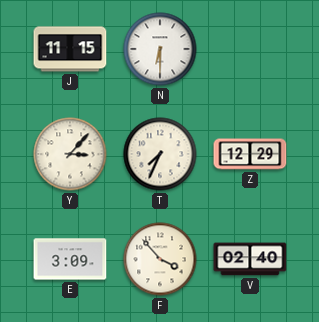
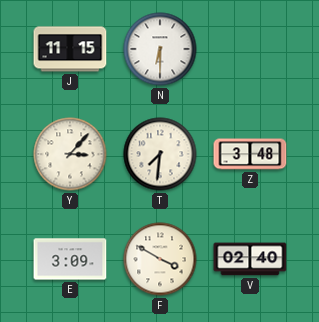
T: 7:34 -> 7:31 (160, 154)
Z: 12:29 -> 3:48 (250, 154)
F: 3:53 -> 3:50 (160, 259)
